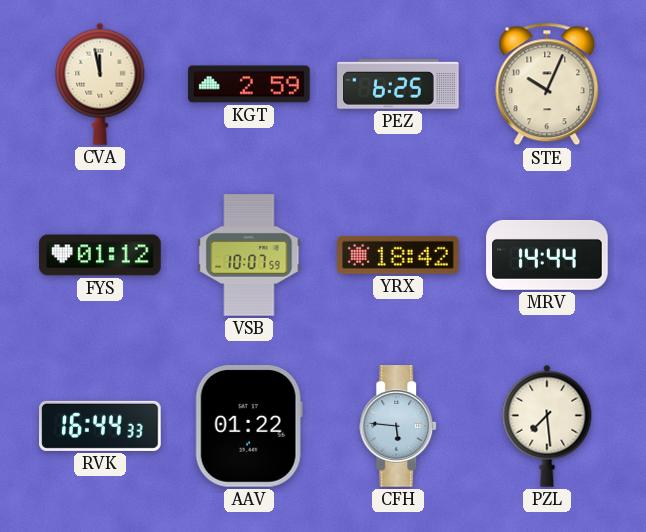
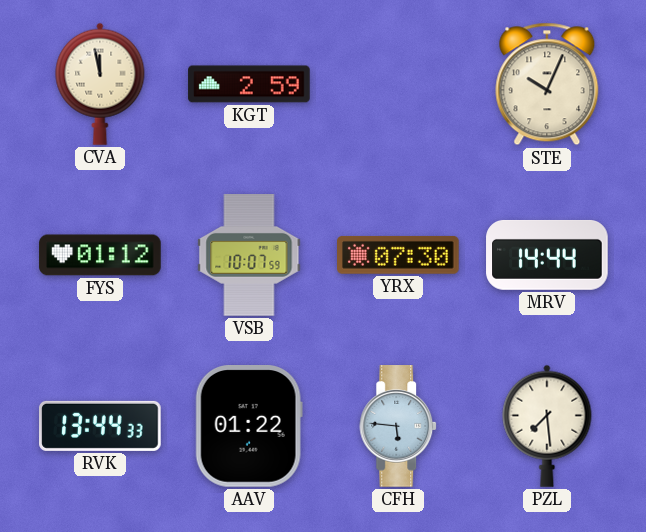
PEZ: 6:25 -> none (398, 84)
YRX: 18:42 -> 07:30 (399, 255)
RVK: 16:44 -> 13:44 (100, 426)
